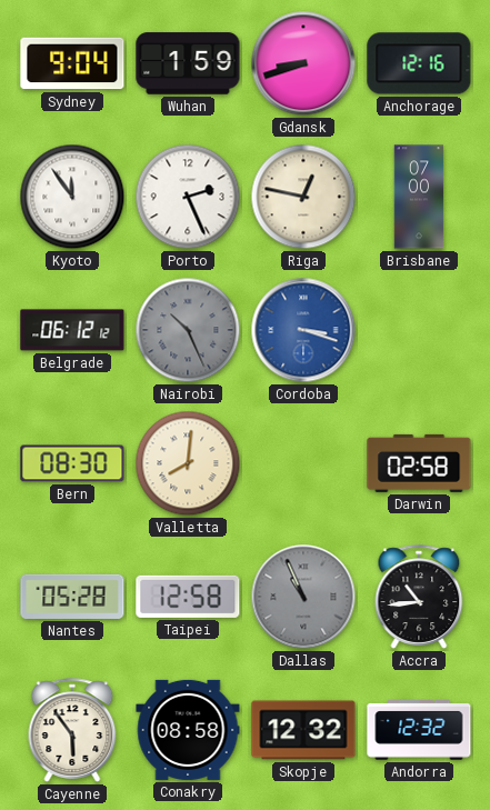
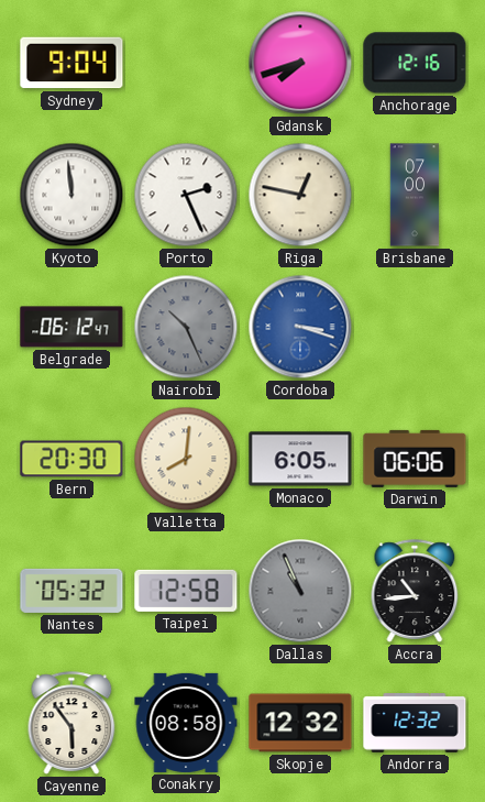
Wuhan: 1:59 -> none (188, 63)
Gdansk: 8:42 -> 7:42 (300, 63)
Kyoto: 11:54 -> 11:59 (71, 195)
Belgrade: 06:12:12 -> 06:12:47 (71, 327)
Bern: 08:30 -> 20:30 (71, 459)
Monaco: none -> 6:05 (300, 459)
Darwin: 02:58 -> 06:06 (415, 459)
Nantes: 05:28 -> 05:32 (71, 591)
